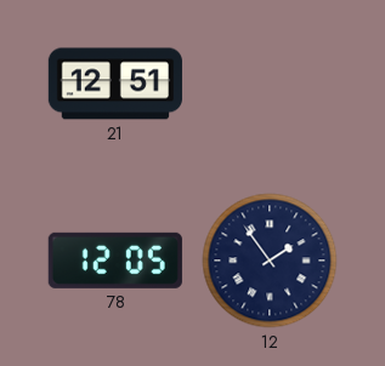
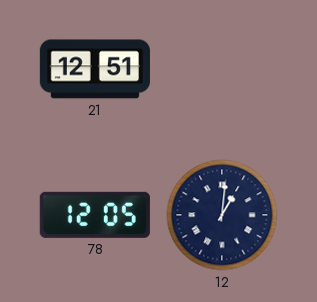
12: 1:54 -> 1:01 (222, 215)
